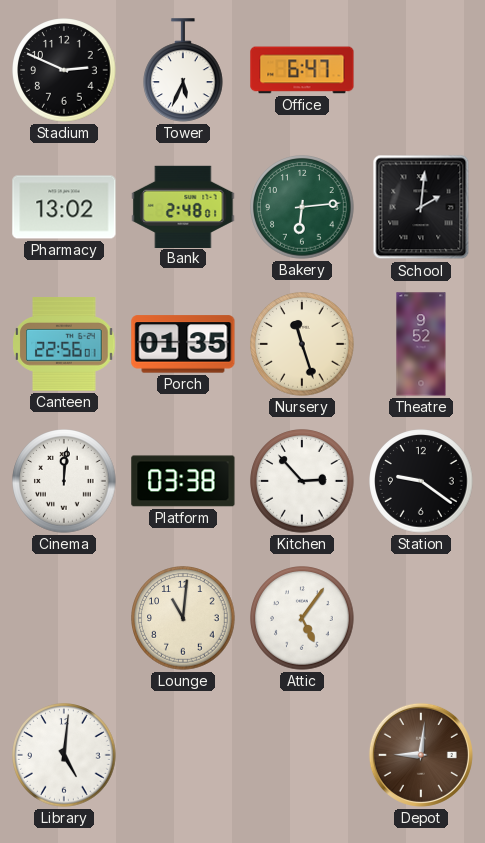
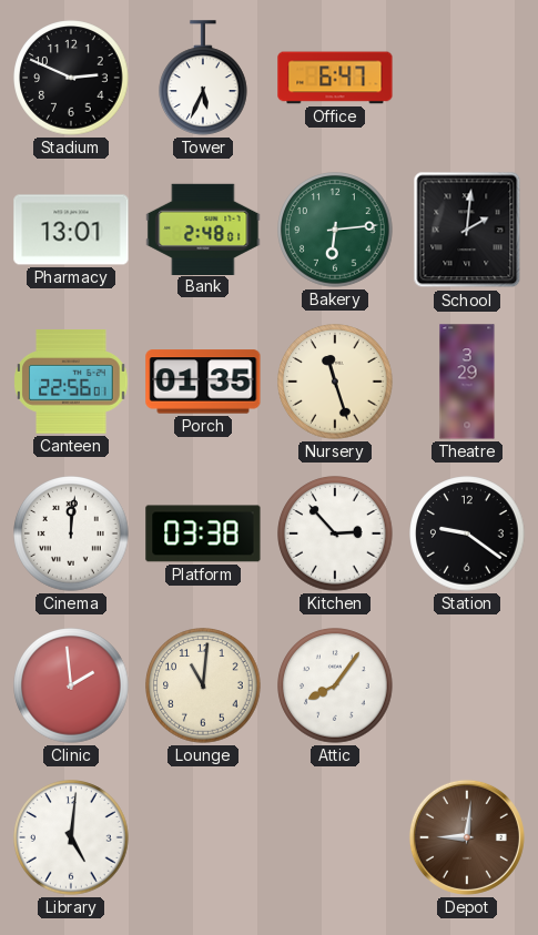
Pharmacy: 13:02 -> 13:01 (71, 230)
Theatre: 9:52 -> 3:29 (467, 382)
Clinic: none -> 1:59 (71, 685)
Attic: 5:06 -> 8:06 (335, 685)
